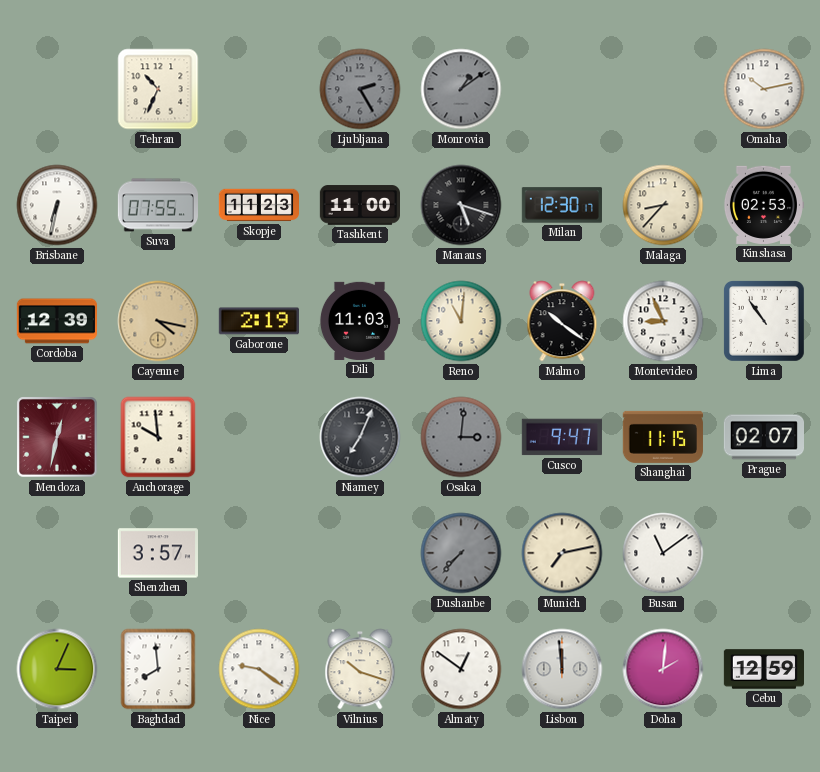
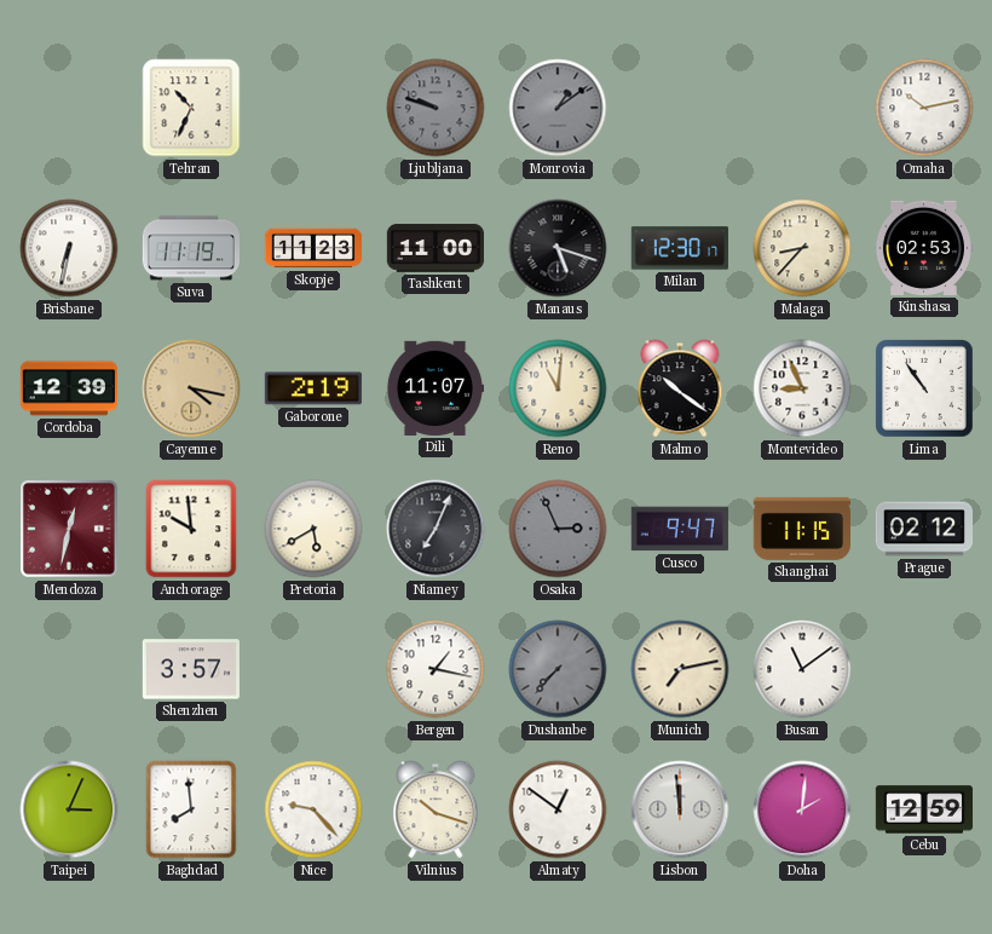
Ljubljana: 2:25 -> 9:48 (436, 108)
Suva: 07:55 -> 11:19 (190, 248)
Dili: 11:03 -> 11:07 (434, 388)
Pretoria: none -> 5:40 (313, 529)
Osaka: 3:01 -> 2:56 (558, 529)
Prague: 02:07 -> 02:12 (923, 529)
Bergen: none -> 1:17 (436, 669)
Nice: 9:21 -> 9:23 (313, 809)
